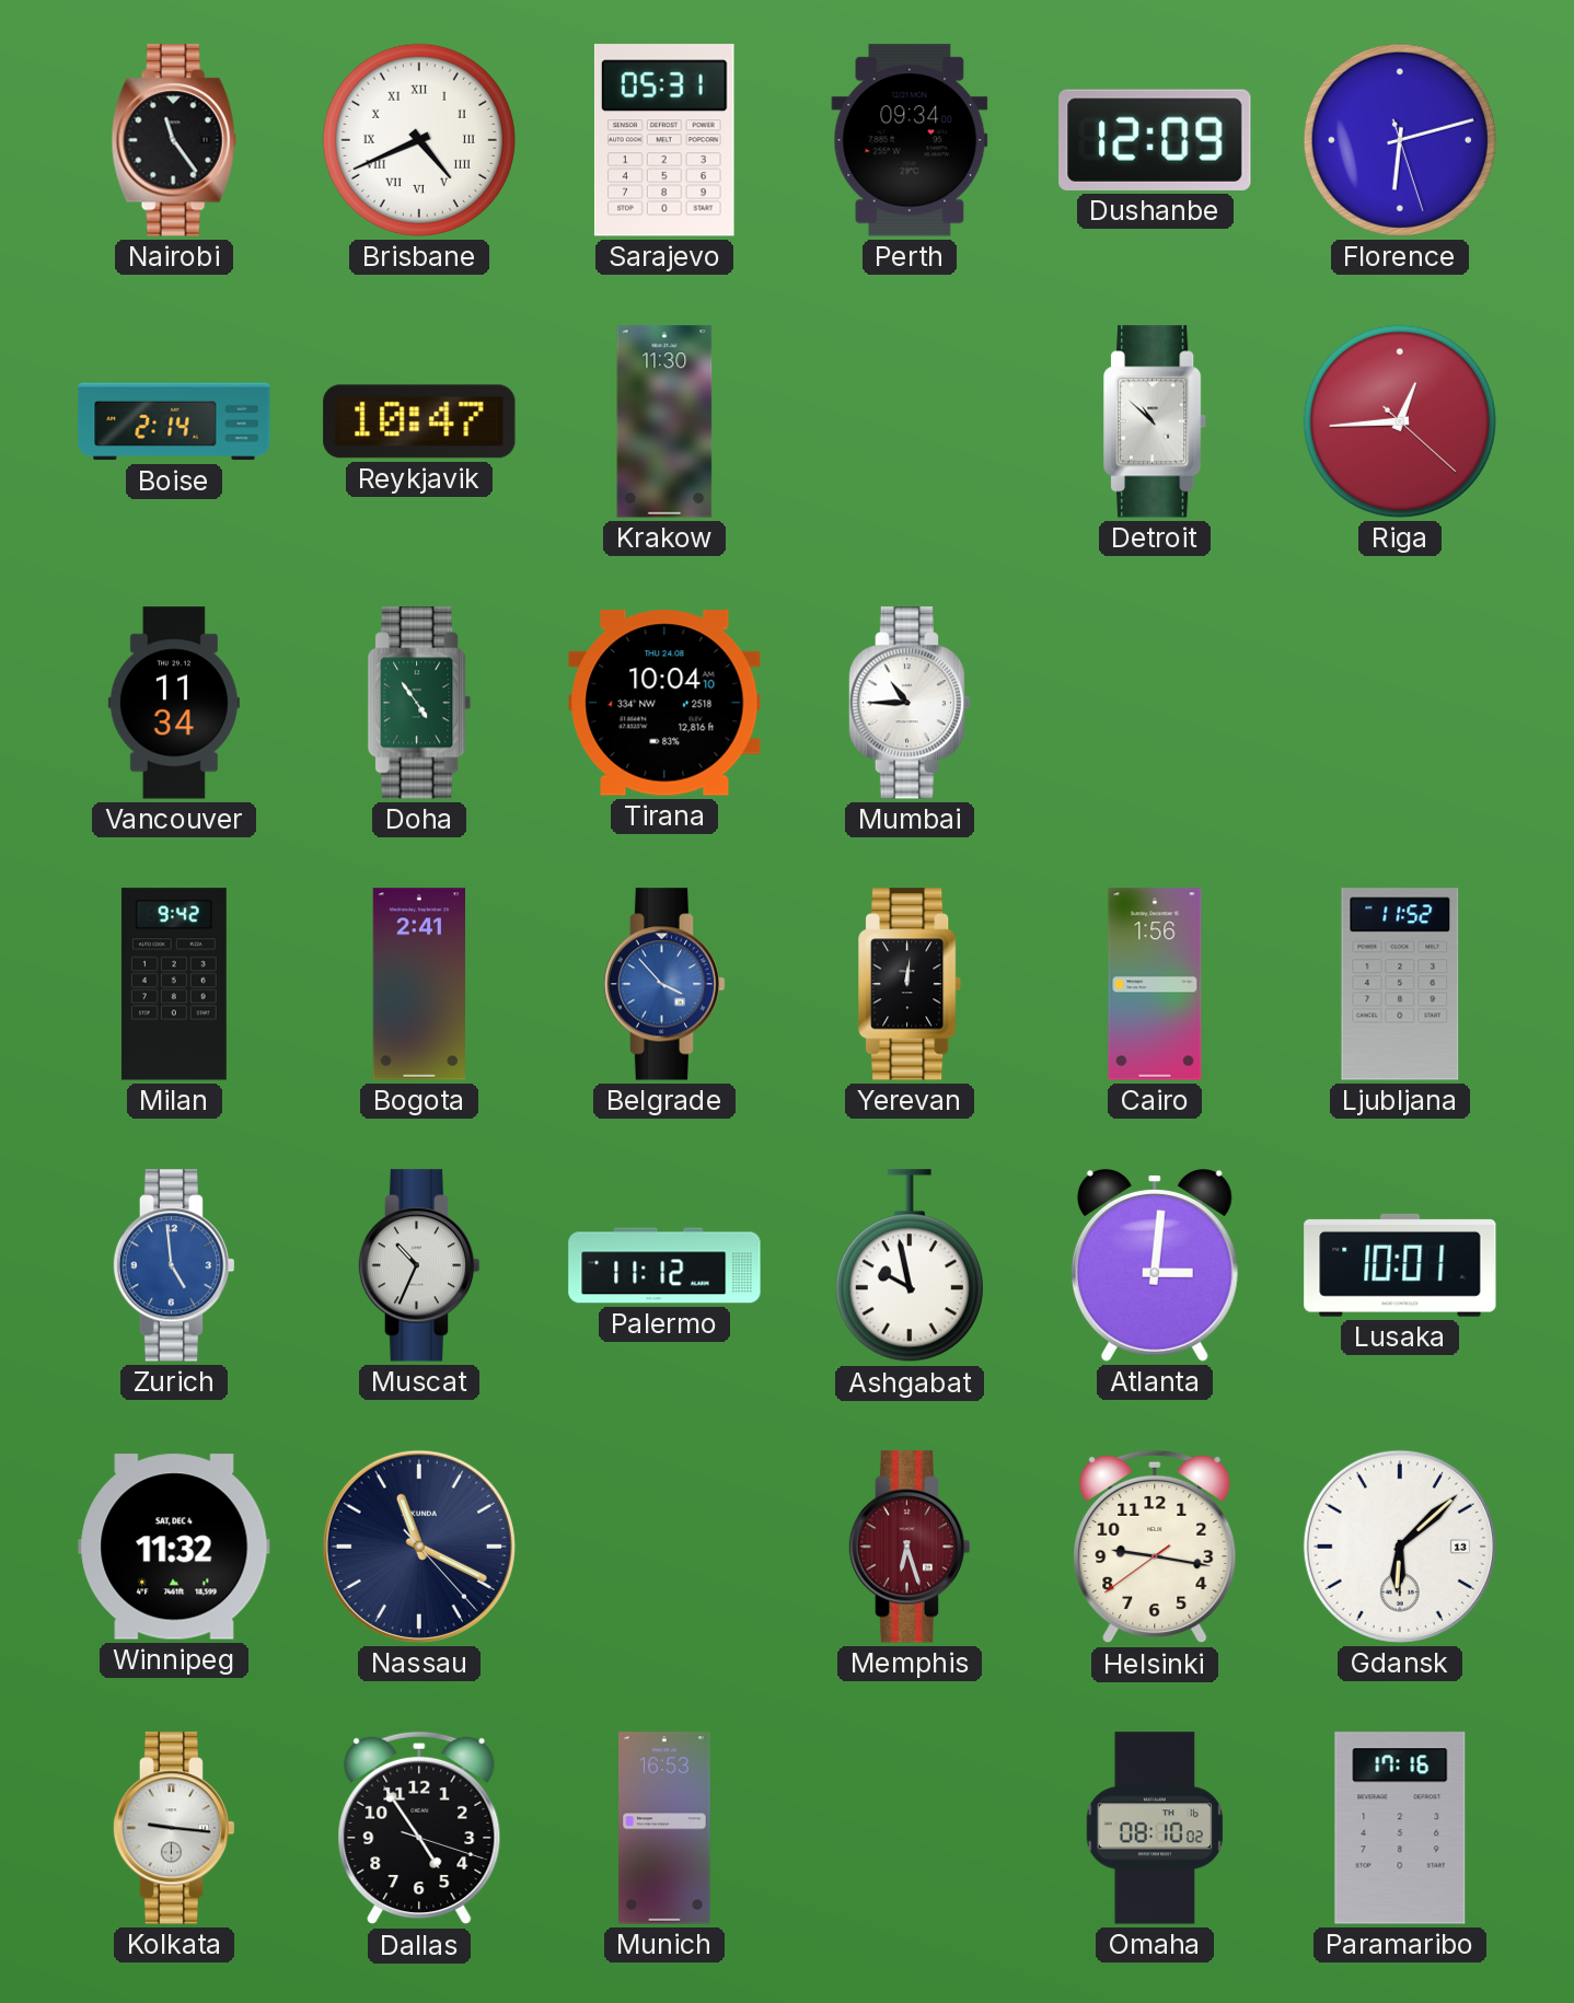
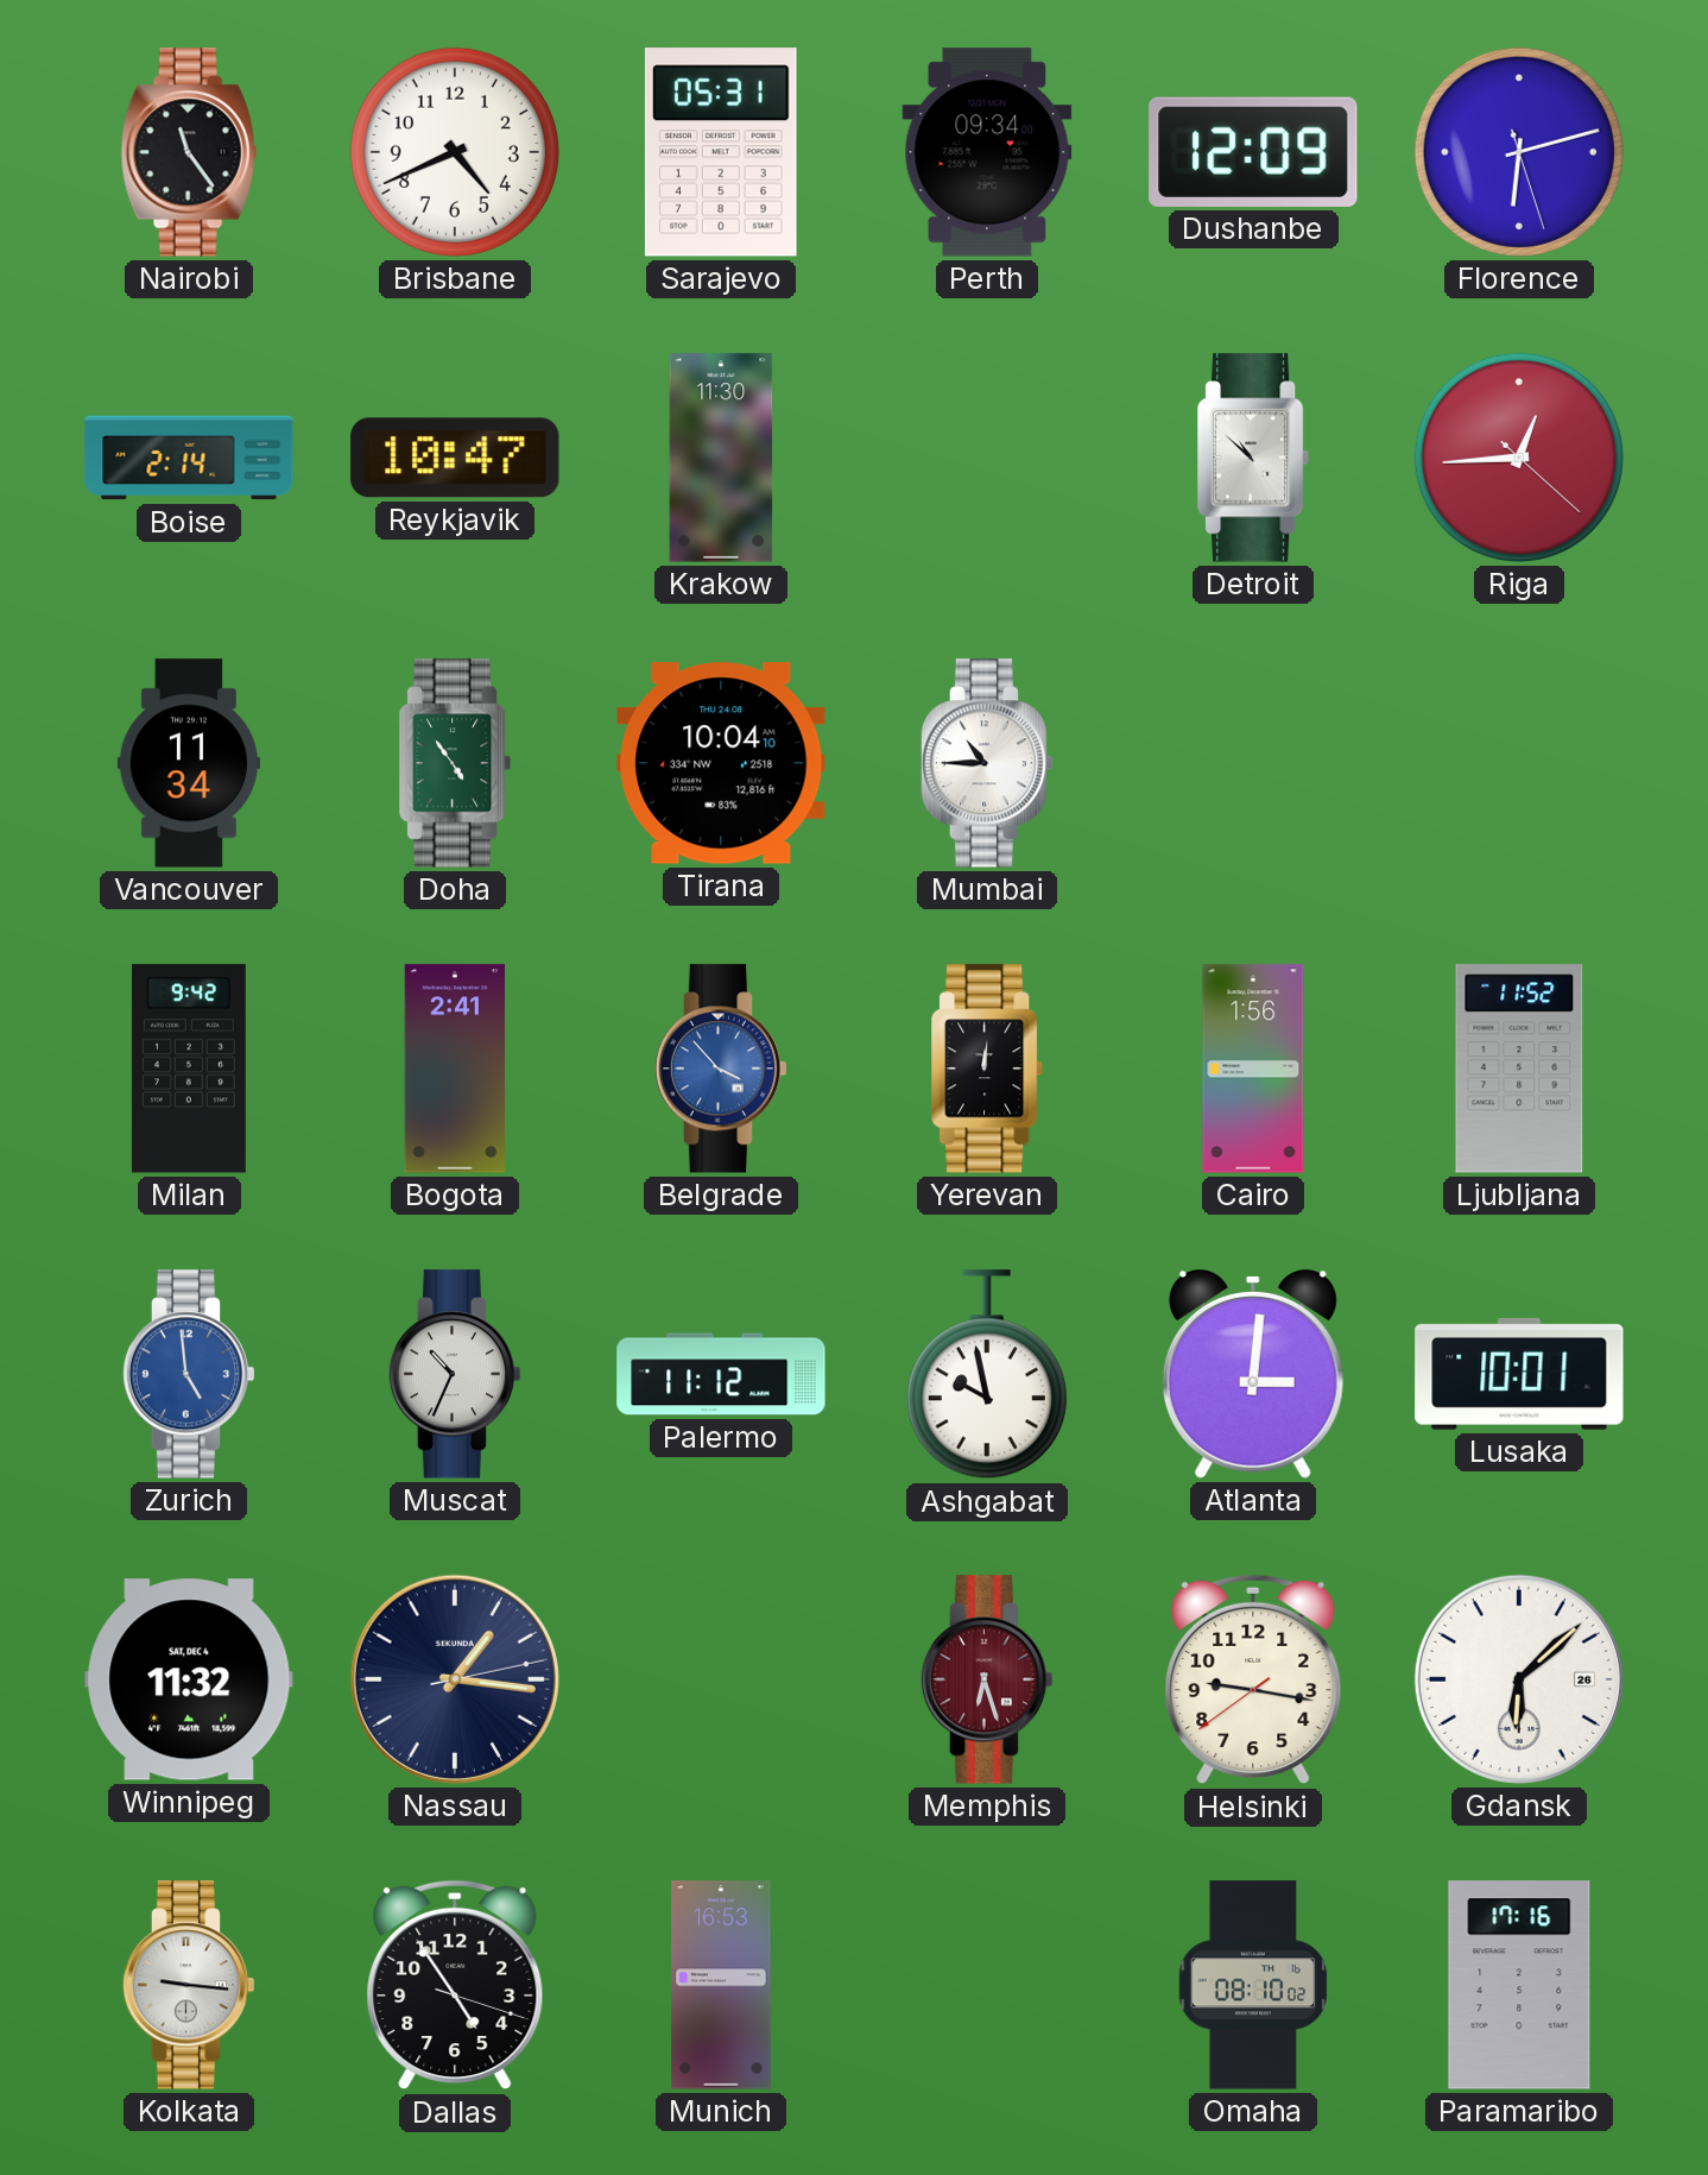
Brisbane numerals: Roman -> Arabic (455, 152)
Nassau: 11:19 -> 1:16 (455, 1679)
Gdansk date: 13 -> 26 (1519, 1679)
